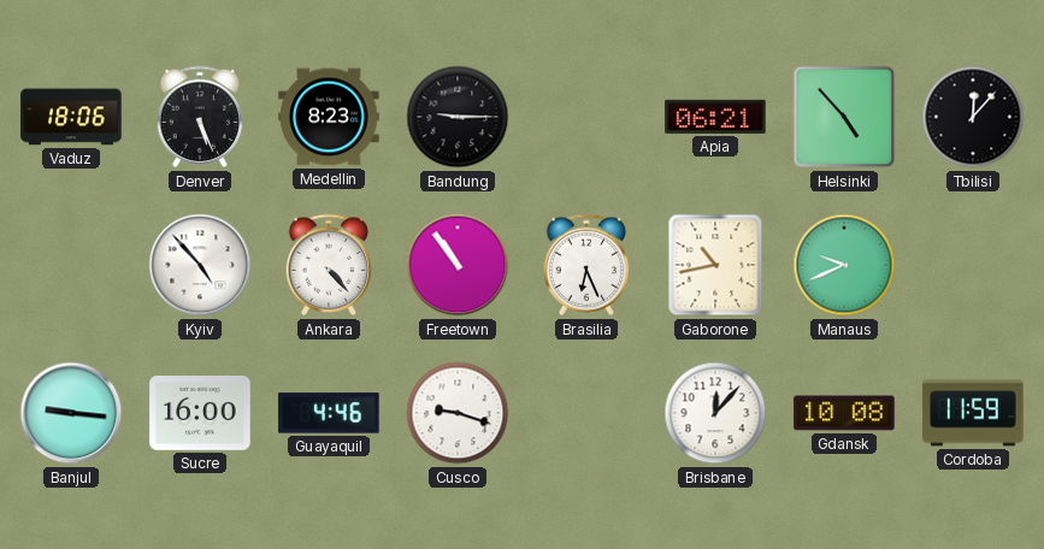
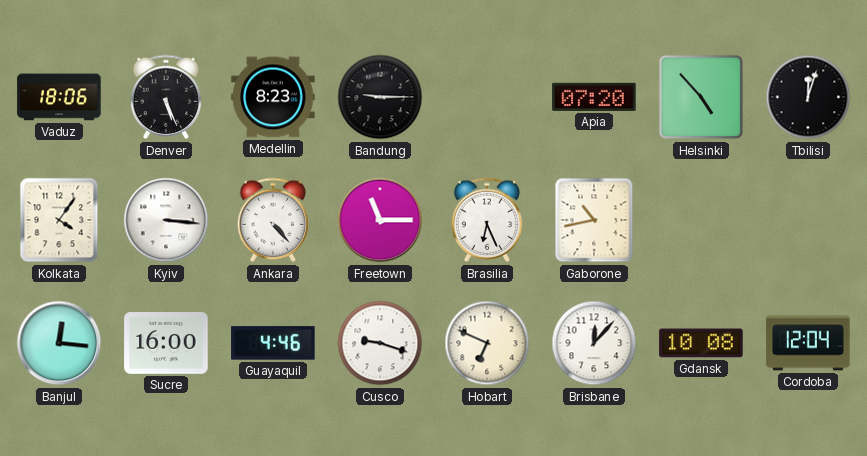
Apia: 06:21 -> 07:20 (594, 97)
Tbilisi: 12:07 -> 12:03 (808, 97)
Kolkata: none -> 4:06 (59, 220)
Kyiv: 4:53 -> 3:16 (166, 220)
Freetown: 10:54 -> 11:15 (380, 220)
Manaus: 9:41 -> none (844, 265)
Banjul: 9:16 -> 12:16 (59, 343)
Hobart: none -> 6:49 (487, 343)
Cordoba: 11:59 -> 12:04 (808, 343)
